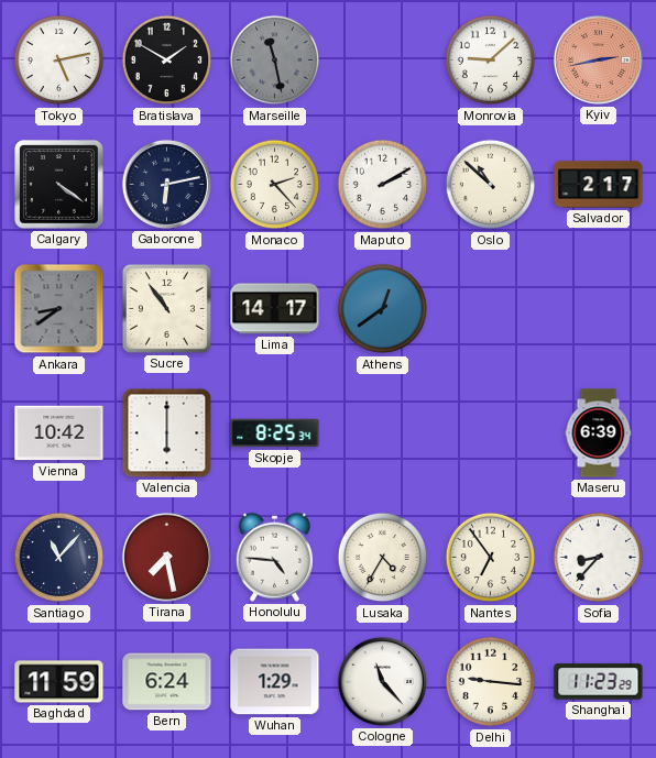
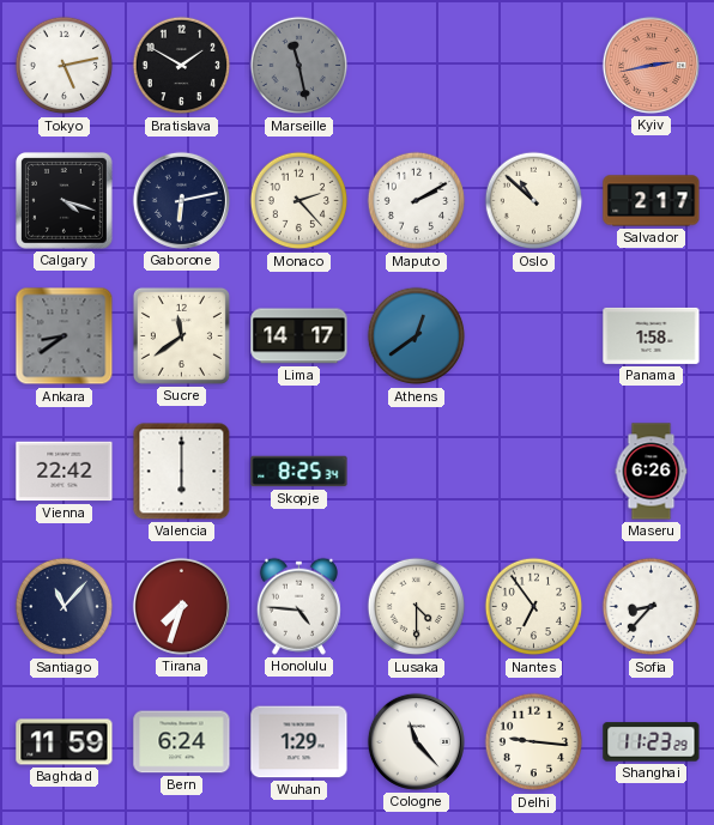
Monrovia: 9:08 -> none (491, 61)
Calgary: 4:21 -> 4:18 (65, 201)
Sucre: 10:54 -> 11:39 (181, 335)
Panama: none -> 1:58 (652, 335)
Vienna: 10:42 -> 22:42 (65, 472)
Maseru: 6:39 -> 6:26 (652, 472)
Tirana: 7:28 -> 7:33 (181, 606)
Lusaka: 4:35 -> 4:30 (417, 607)
